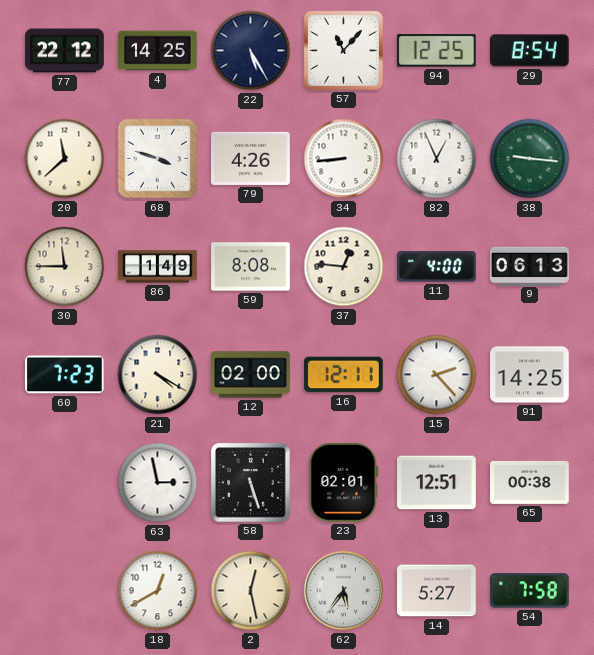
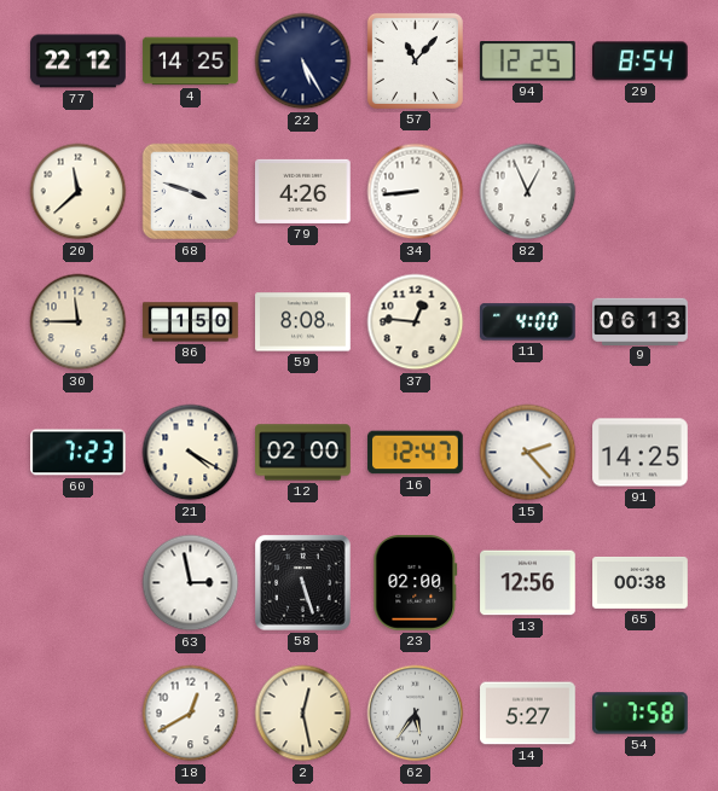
38: 9:16 -> none (530, 159)
86: 1:49 -> 1:50 (191, 322)
16: 12:11 -> 12:47 (416, 453)
23: 02:01 -> 02:00 (416, 583)
13: 12:51 -> 12:56 (528, 583)
